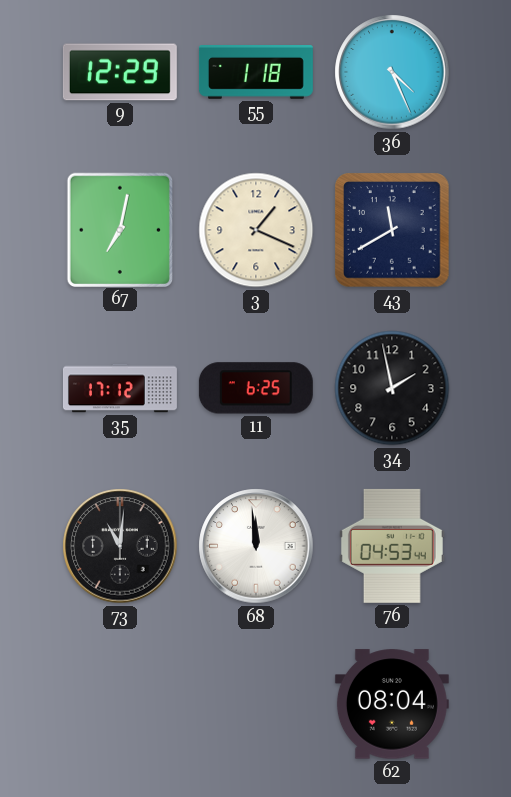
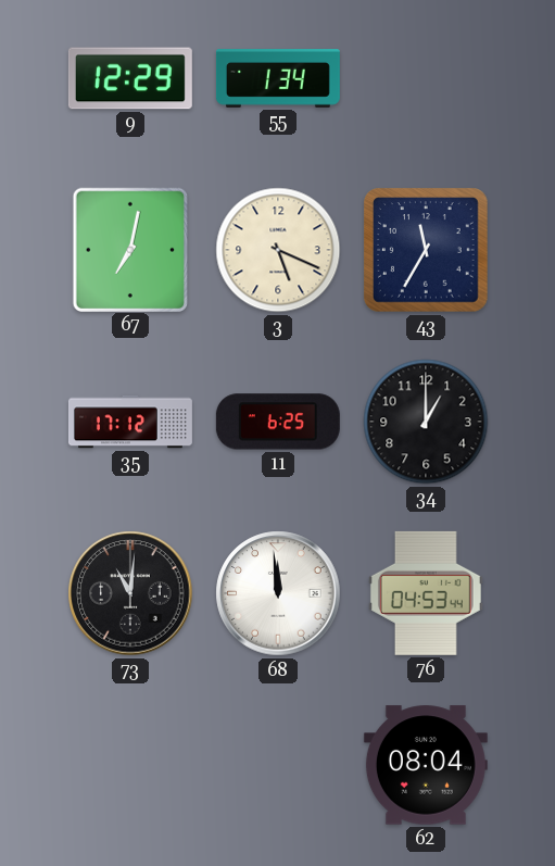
55: 1:18 -> 1:34 (278, 79)
36: 4:26 -> none (392, 72)
3: 1:19 -> 5:19 (278, 250)
43: 11:40 -> 11:35 (426, 250)
34: 1:58 -> 1:00 (426, 422)
